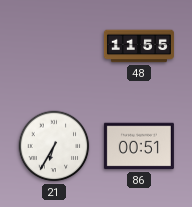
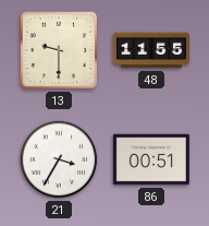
13: none -> 9:30 (59, 50)
21: 6:35 -> 3:35 (59, 159)
